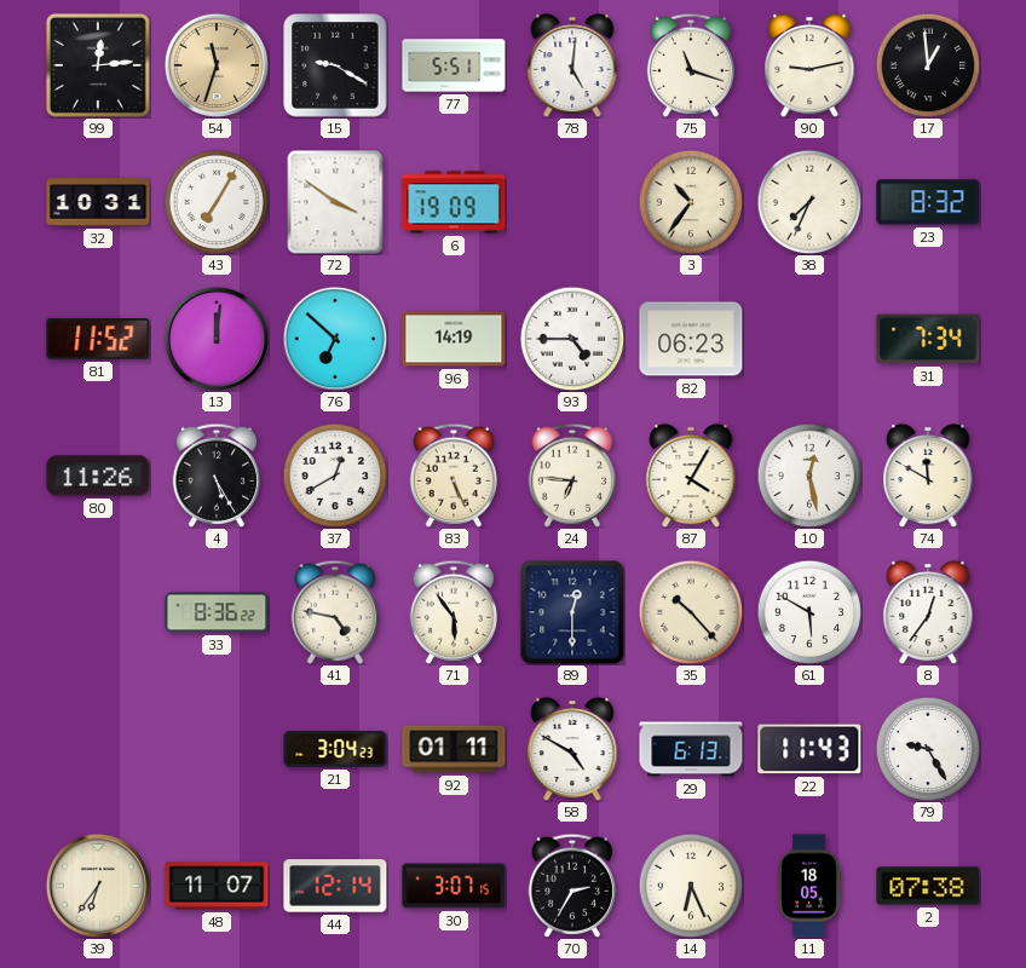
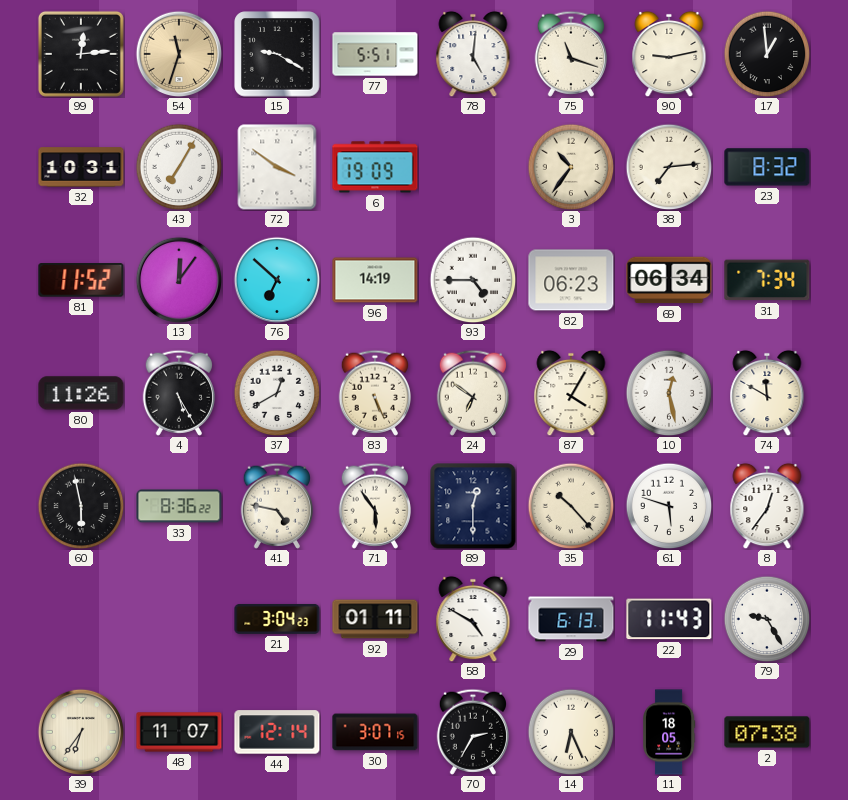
38: 7:34 -> 7:14 (669, 167)
13: 12:01 -> 12:06 (179, 280)
69: none -> 06:34 (669, 280)
24: 6:46 -> 6:51 (472, 393)
60: none -> 5:58 (81, 506)
61: 5:50 -> 5:48 (669, 506)
